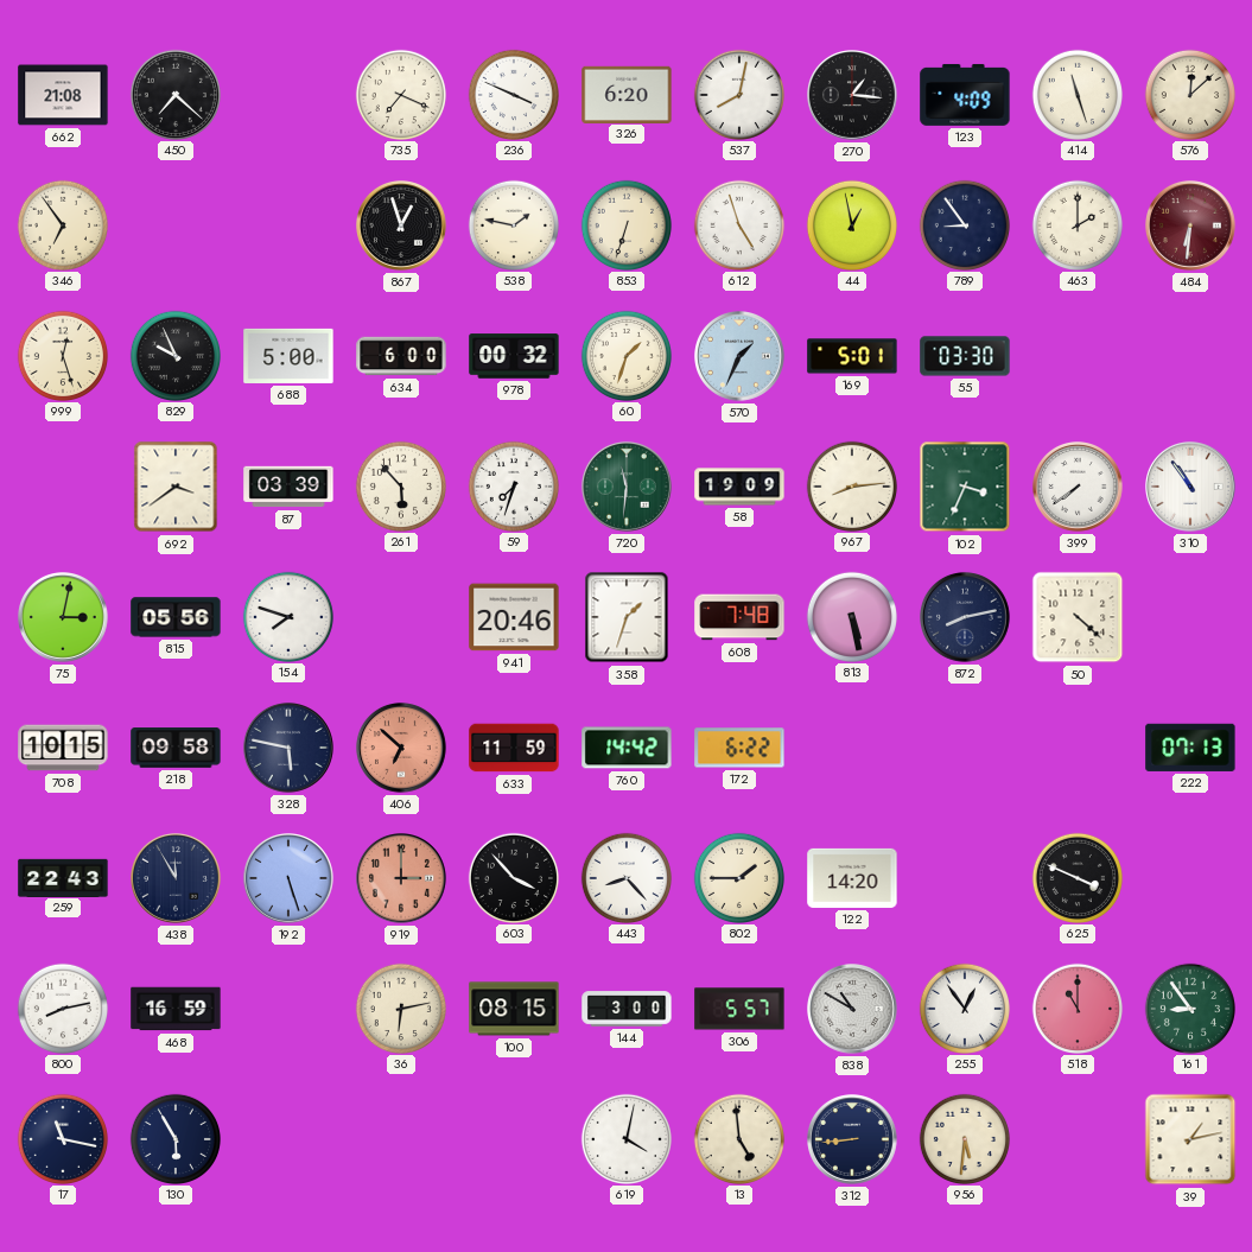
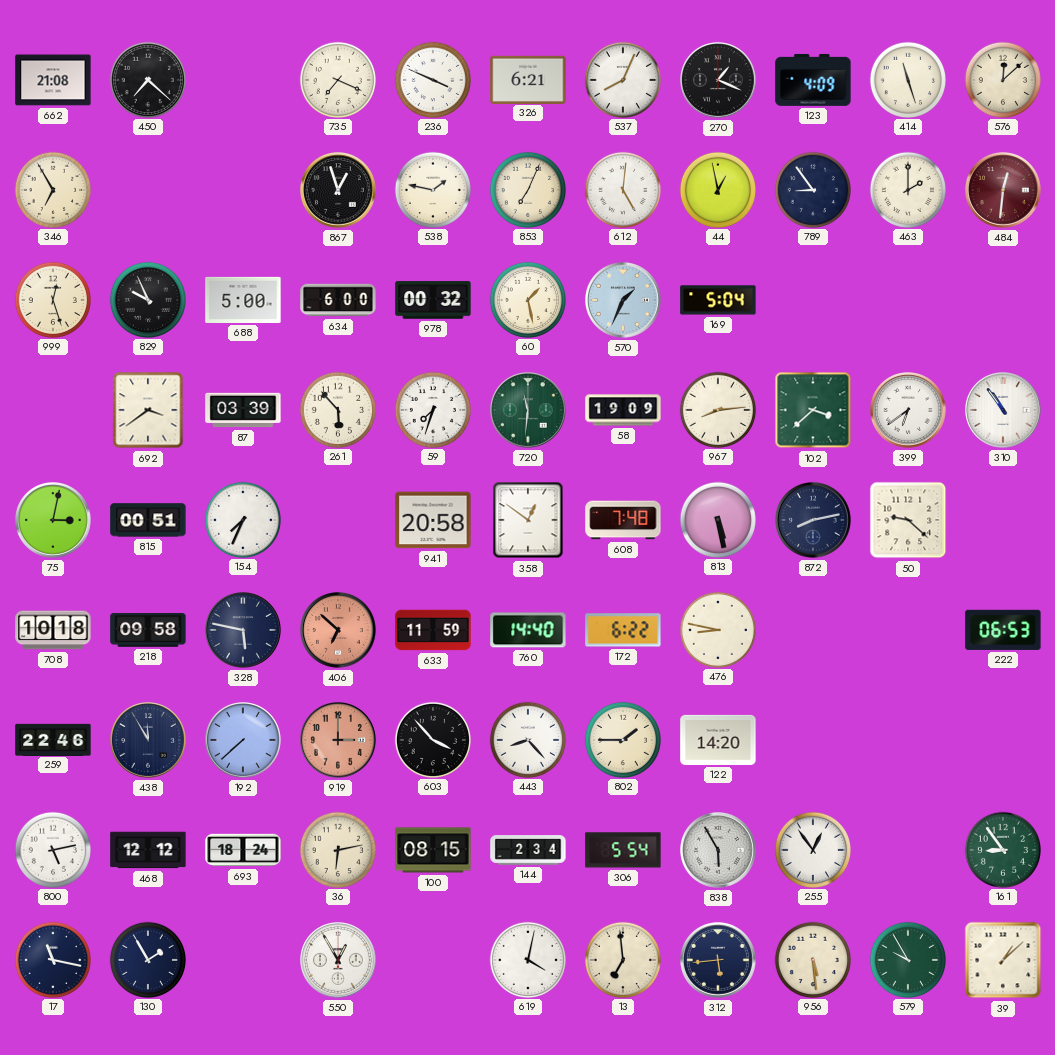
326: 6:20 -> 6:21 (528, 79)
537: 8:02 -> 8:04 (622, 79)
270: 1:16 -> 1:19 (719, 81)
346: 6:54 -> 6:55 (52, 189)
853: 6:33 -> 7:04 (527, 189)
612: 4:57 -> 5:01 (622, 189)
484: 6:31 -> 12:31 (1004, 191)
60: 1:33 -> 1:28 (527, 299)
169: 5:01 -> 5:04 (718, 300)
55: 03:30 -> none (965, 356)
102: 3:34 -> 3:38 (813, 410)
399: 7:39 -> 6:39 (909, 411)
815: 05:56 -> 00:51 (148, 520)
154: 7:48 -> 7:34 (242, 519)
941: 20:46 -> 20:58 (433, 520)
358: 1:33 -> 12:51 (528, 520)
50: 4:22 -> 9:22 (908, 520)
708: 10:15 -> 10:18 (53, 630)
760: 14:42 -> 14:40 (528, 630)
476: none -> 8:47 (717, 629)
222: 07:13 -> 06:53 (1003, 630)
259: 22:43 -> 22:46 (53, 739)
192: 5:27 -> 7:38 (244, 741)
625: 3:49 -> none (1076, 877)
800: 8:13 -> 5:13 (52, 849)
468: 16:59 -> 12:12 (148, 850)
693: none -> 18:24 (243, 850)
144: 3:00 -> 2:34 (528, 850)
306: 5:57 -> 5:54 (623, 850)
838: 10:50 -> 5:55 (719, 851)
518: 11:00 -> none (1076, 1008)
130: 5:55 -> 1:55 (147, 959)
550: none -> 12:55 (339, 961)
13: 4:59 -> 6:59 (622, 959)
312: 8:44 -> 5:44 (719, 961)
956: 5:31 -> 5:29 (812, 959)
579: none -> 9:55 (907, 959)
39: 1:13 -> 1:08 (1003, 960)
